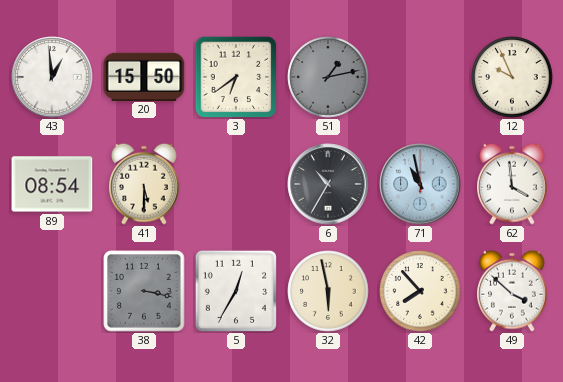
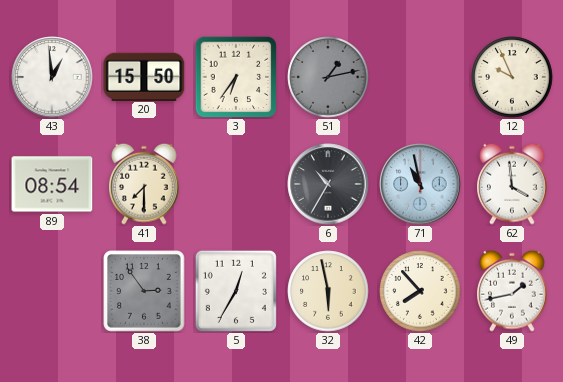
3: 6:39 -> 6:36 (236, 77)
41: 5:30 -> 7:30 (144, 184)
38: 3:17 -> 2:54 (144, 291)
49: 3:52 -> 1:43 (512, 291)
